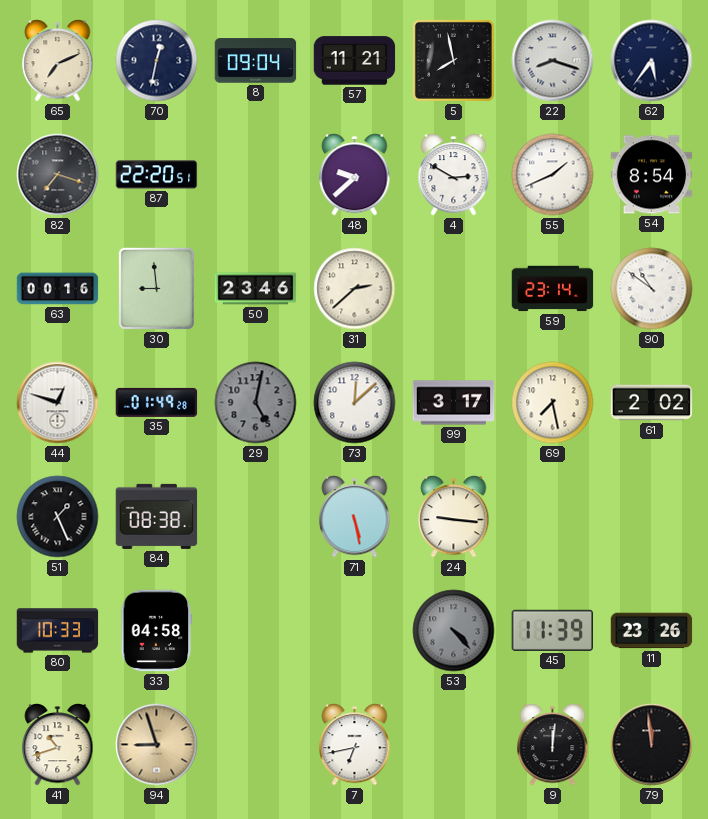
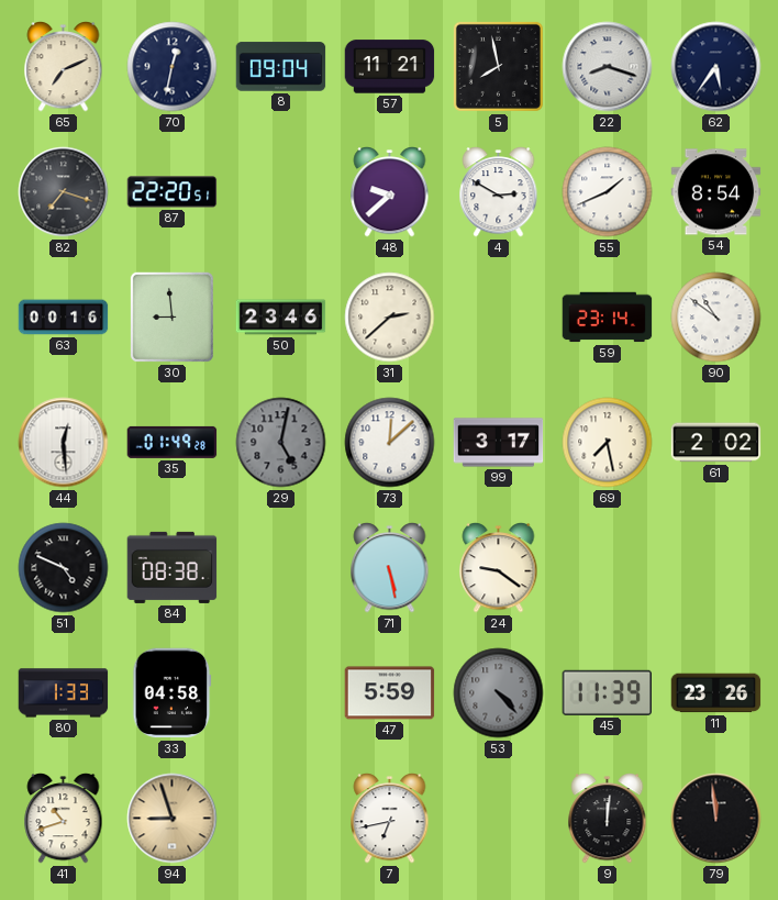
44: 12:48 -> 12:29 (64, 443)
51: 1:26 -> 4:49 (64, 568)
24: 9:16 -> 9:21 (499, 568)
80: 10:33 -> 1:33 (64, 693)
47: none -> 5:59 (390, 693)
